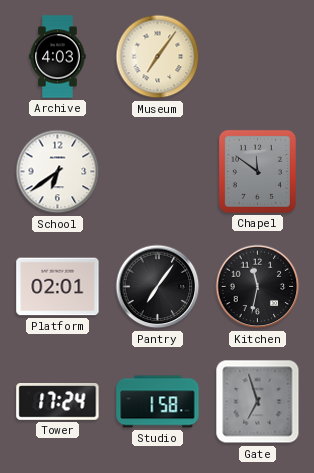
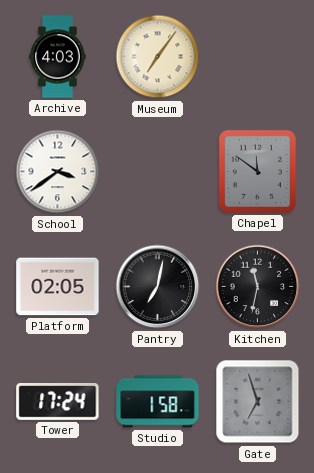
School: 6:39 -> 3:39 (58, 172)
Platform: 02:01 -> 02:05 (58, 287)
Pantry: 7:06 -> 7:02 (158, 287)
